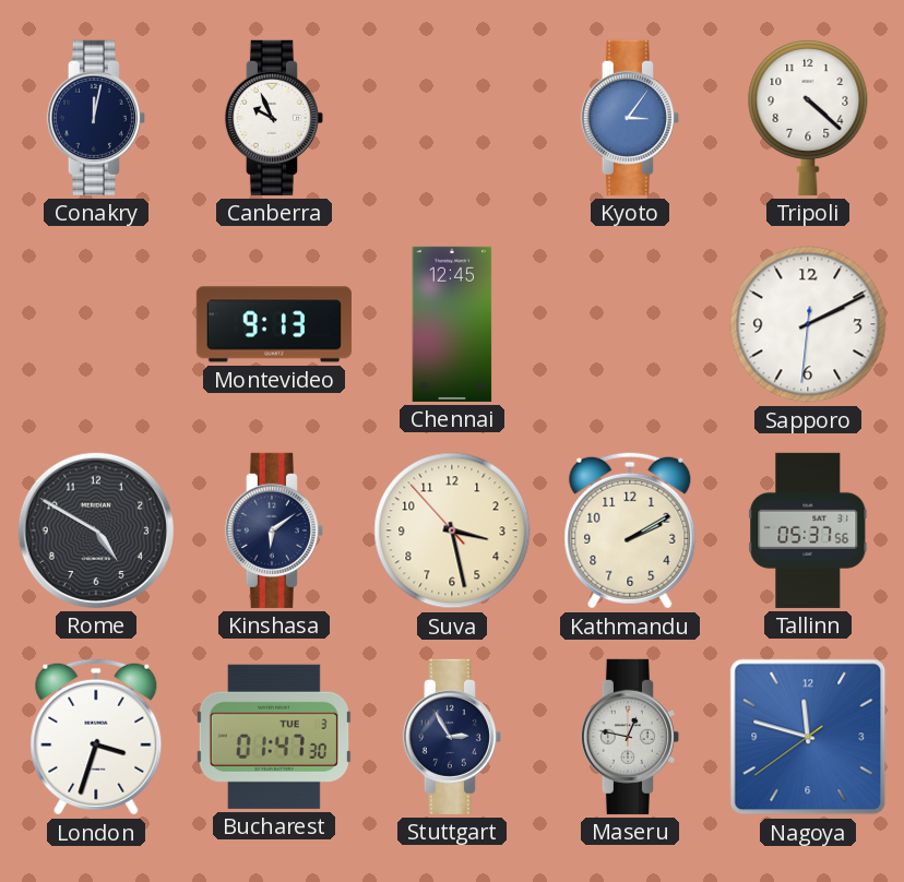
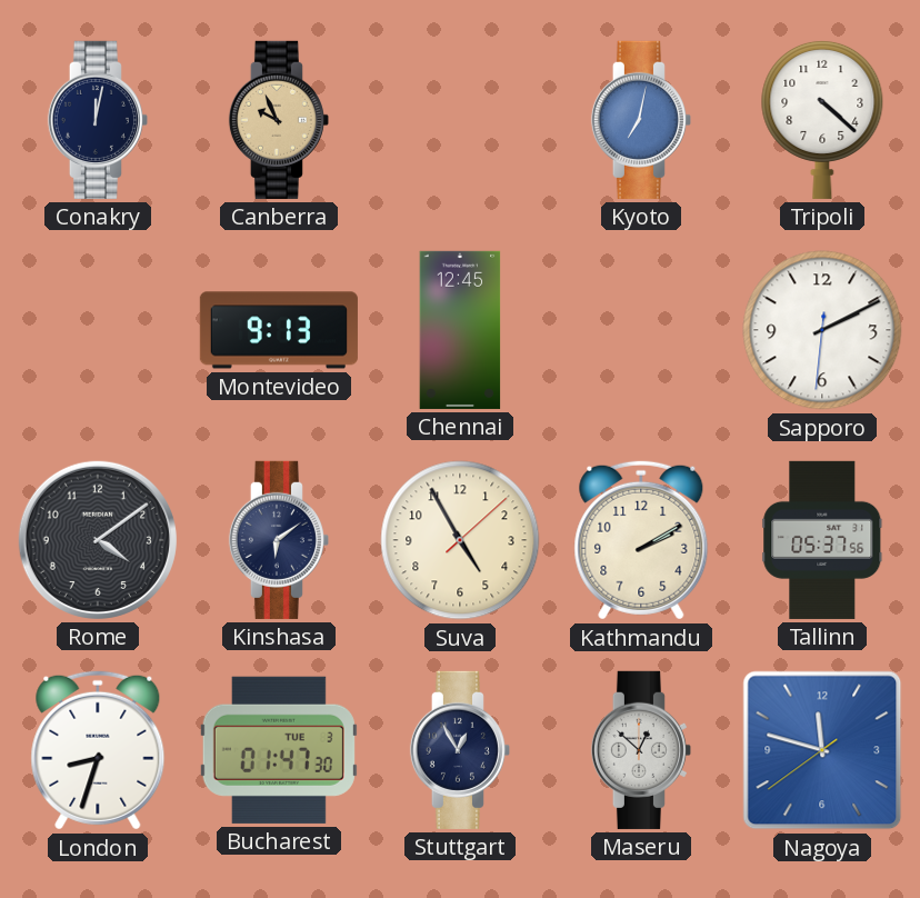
Canberra dial: white -> champagne (279, 120)
Kyoto: 3:06 -> 7:02 (641, 120)
Rome: 4:50 -> 4:09 (98, 540)
Suva: 3:27 -> 4:55 (460, 540)
London: 3:33 -> 8:33 (98, 750)
Stuttgart: 2:55 -> 12:55 (460, 750)
Maseru: 12:47 -> 12:52 (641, 750)
